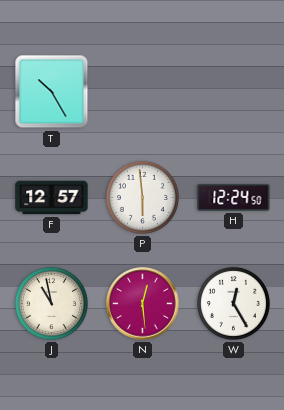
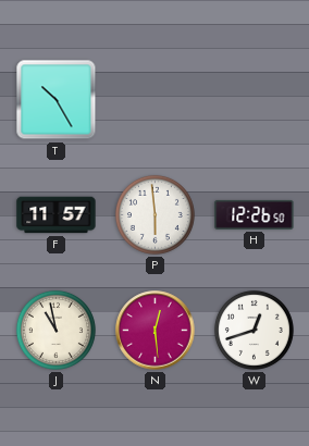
F: 12:57 -> 11:57 (57, 215)
H: 12:24 -> 12:26 (255, 214)
W: 12:25 -> 12:42 (254, 330)
